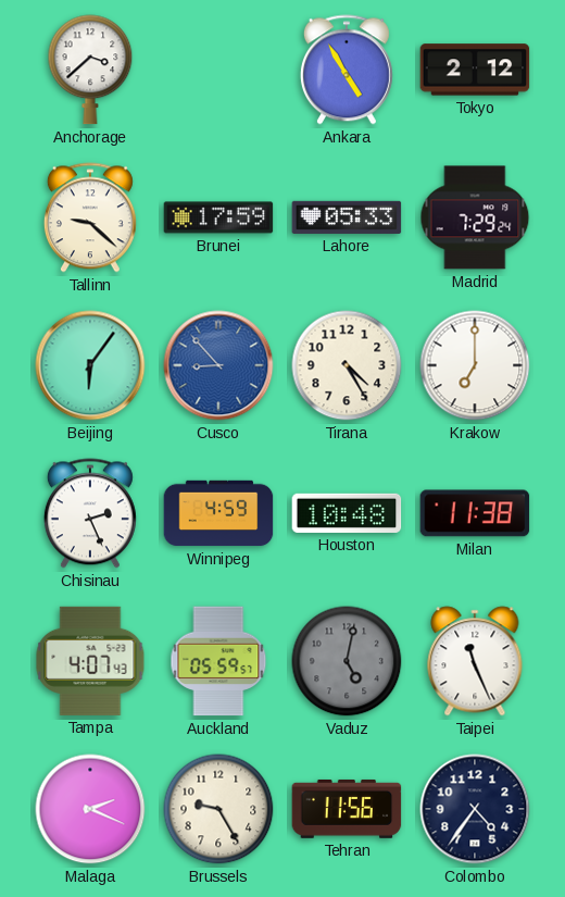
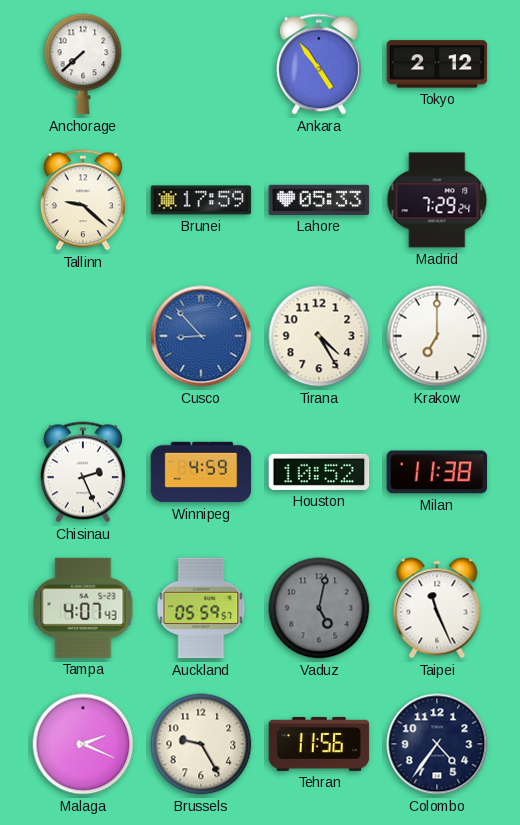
Anchorage: 3:38 -> 7:38 (83, 64)
Ankara: 4:55 -> 4:54 (319, 64)
Beijing: 6:06 -> none (90, 365)
Houston: 10:48 -> 10:52 (319, 472)
